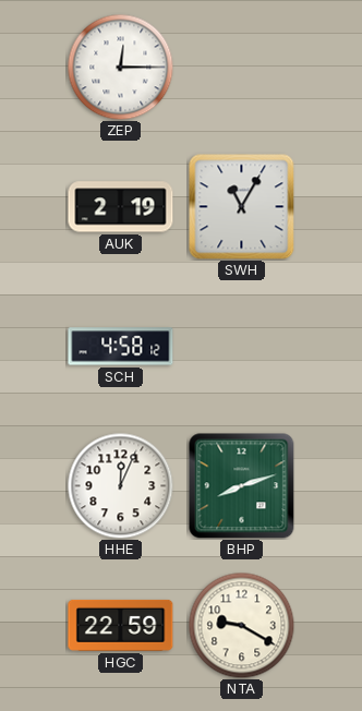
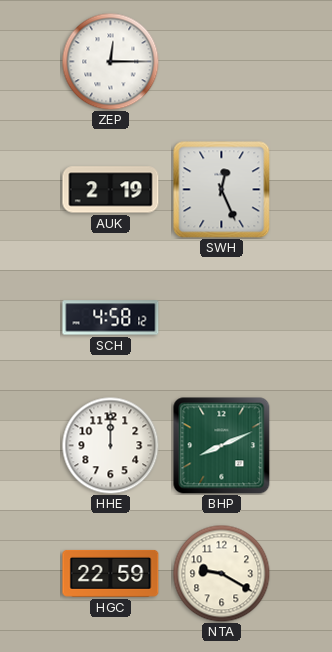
SWH: 11:05 -> 12:26 (222, 190)
HHE: 12:04 -> 12:00 (110, 445)
BHP: 8:12 -> 8:11 (222, 446)
